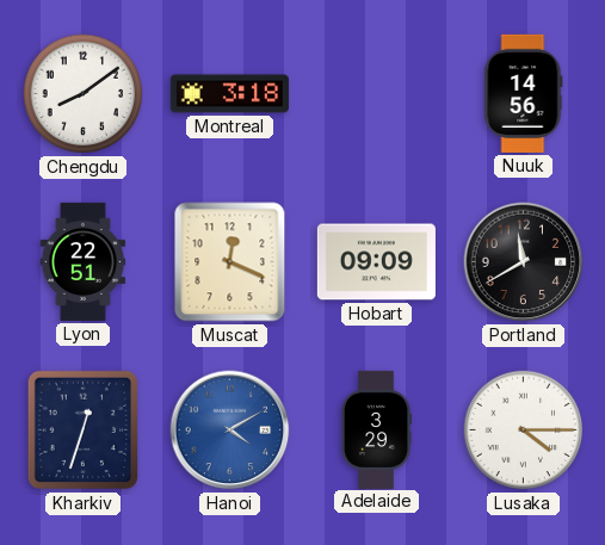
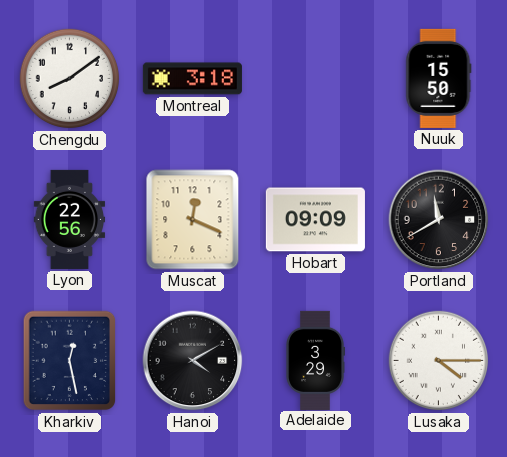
Nuuk: 14:56 -> 15:50 (439, 78)
Lyon: 22:51 -> 22:56 (70, 219)
Kharkiv: 12:33 -> 12:28 (70, 361)
Hanoi dial: blue -> black (193, 361)
